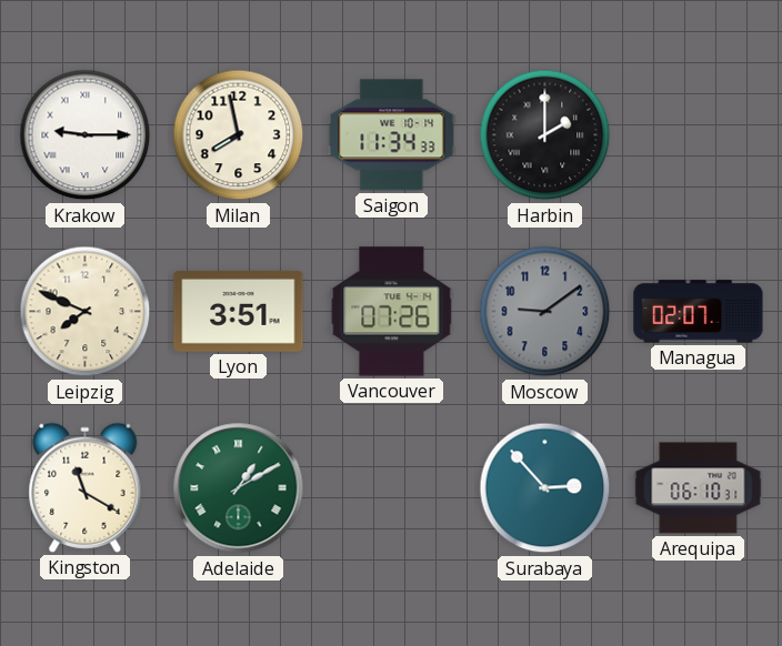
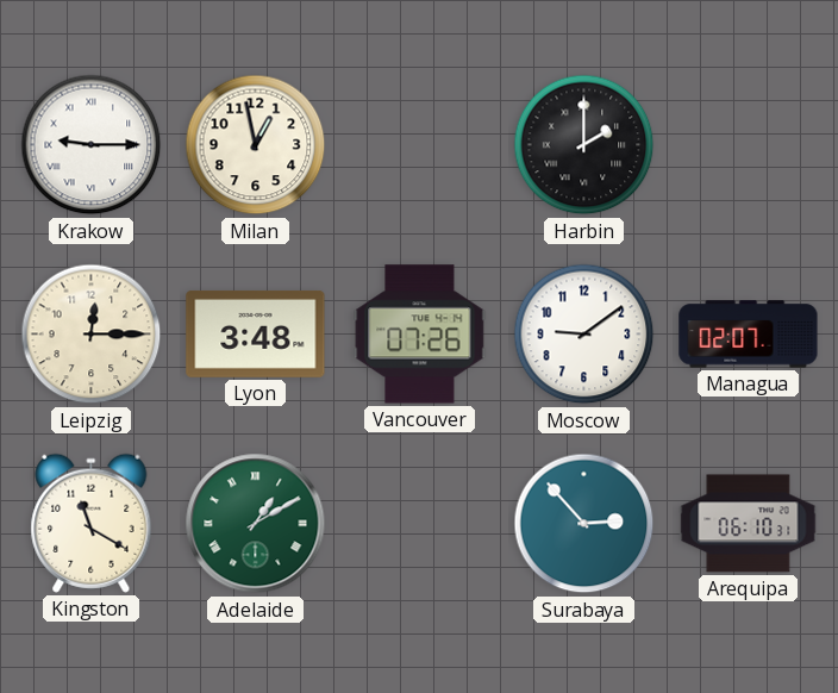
Milan: 7:58 -> 12:58 (256, 145)
Saigon: 11:34 -> none (392, 135)
Leipzig: 7:49 -> 12:15 (92, 335)
Lyon: 3:51 -> 3:48 (256, 333)
Moscow dial: grey -> white (584, 335)
